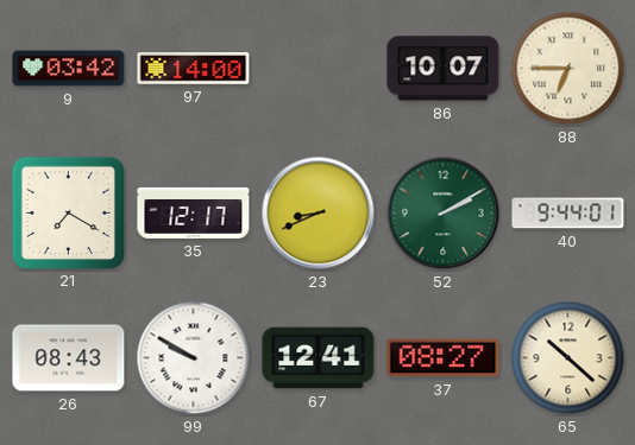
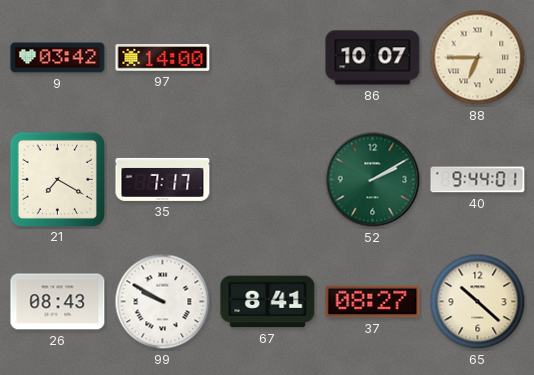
35: 12:17 -> 7:17 (163, 179)
23: 8:41 -> none (319, 214)
67: 12:41 -> 8:41 (268, 302)
